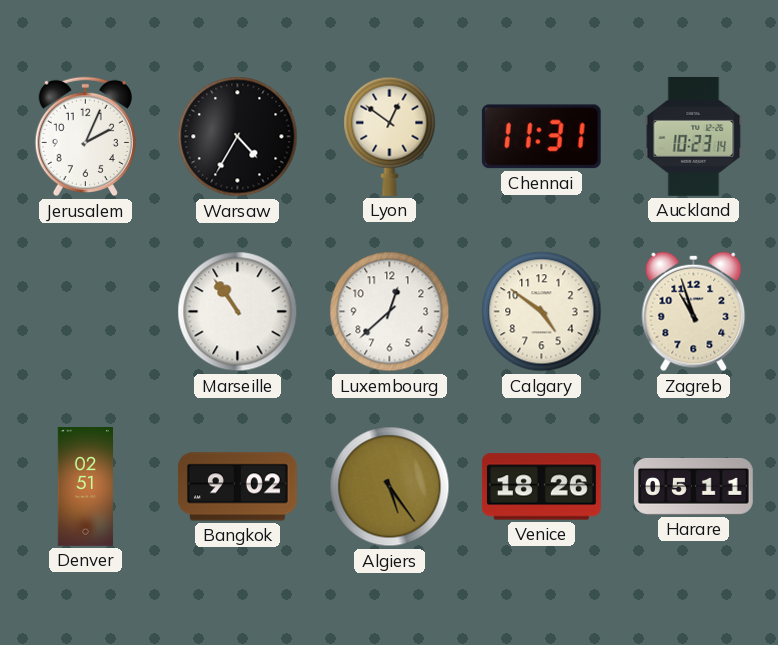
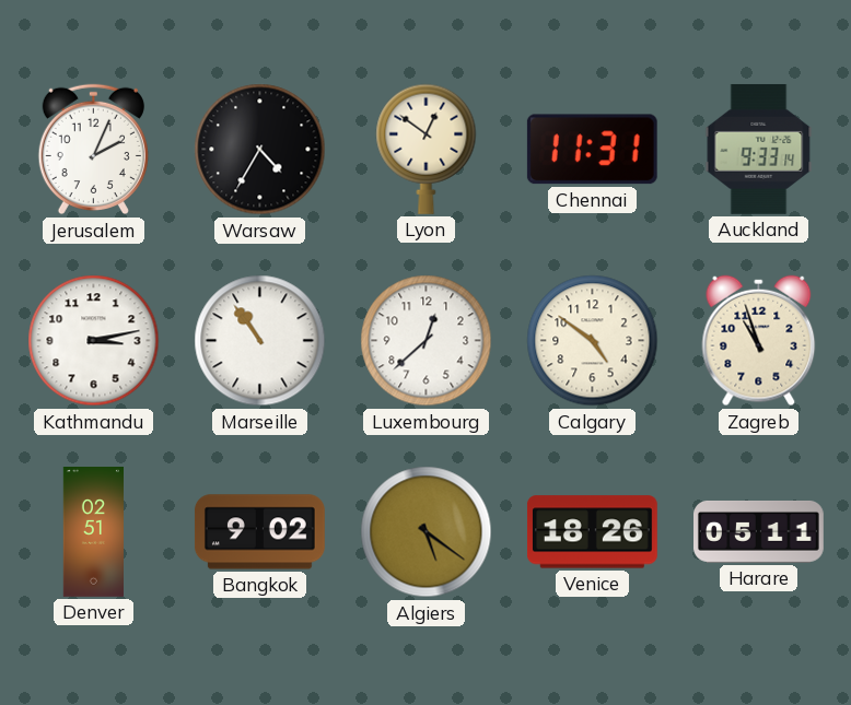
Auckland: 10:23 -> 9:33 (759, 149)
Kathmandu: none -> 3:13 (94, 341)
Algiers: 5:24 -> 5:21 (427, 532)
